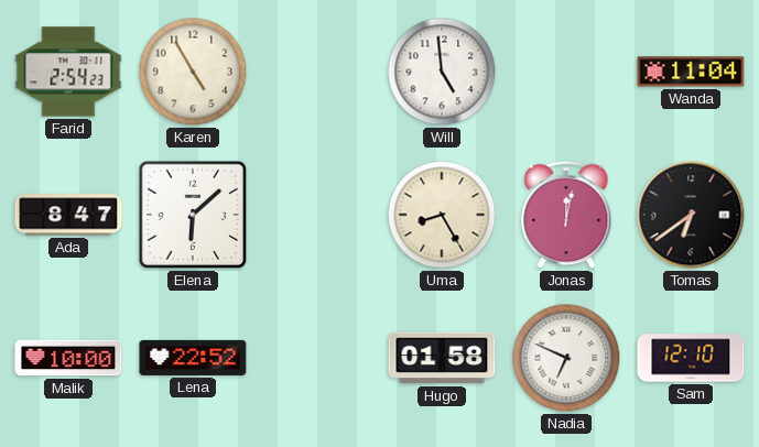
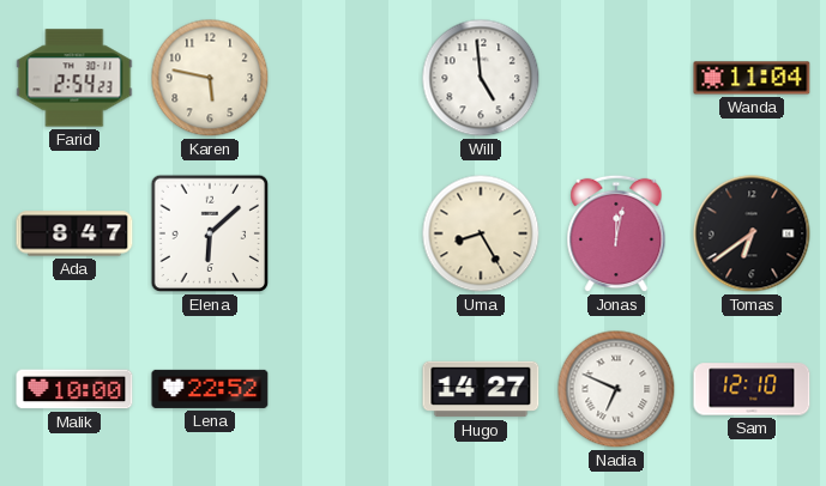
Karen: 4:55 -> 5:47 (210, 78)
Hugo: 01:58 -> 14:27 (481, 389)
